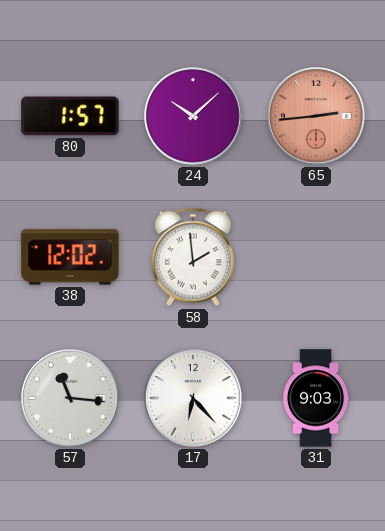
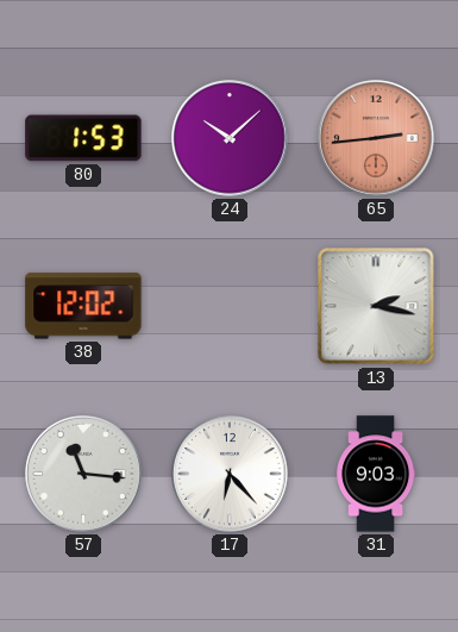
80: 1:57 -> 1:53 (83, 138)
58: 1:59 -> none (193, 257)
13: none -> 2:17 (376, 306)
